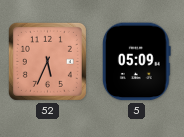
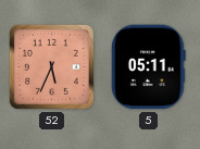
5: 05:09 -> 05:11 (149, 67)
